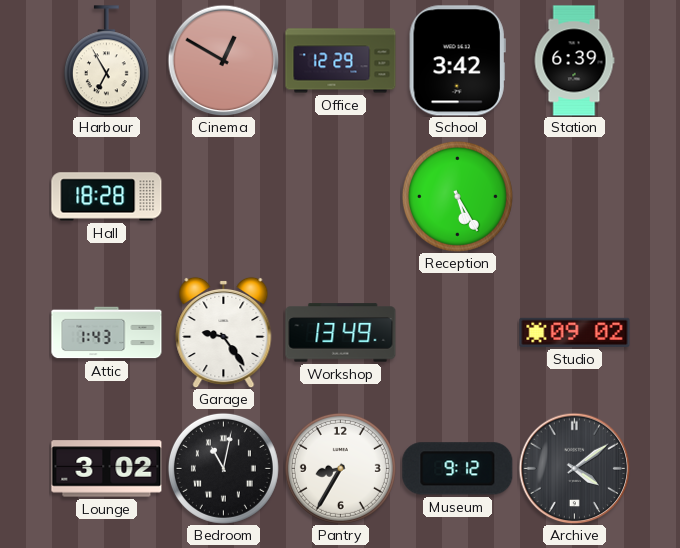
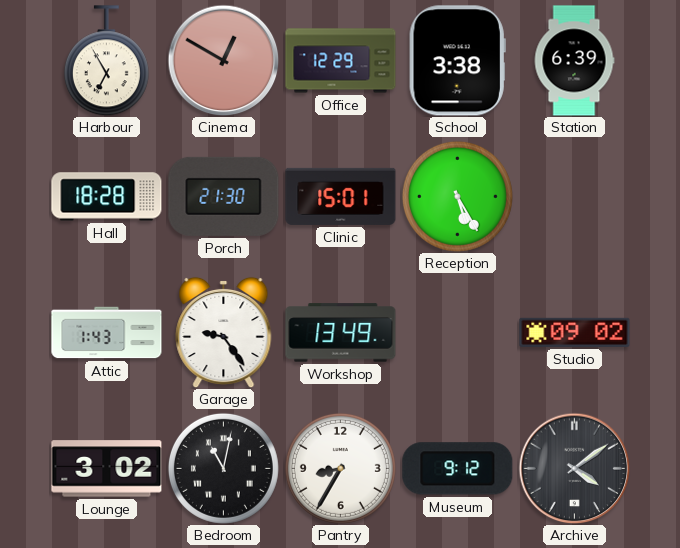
School: 3:42 -> 3:38 (457, 61)
Porch: none -> 21:30 (224, 196)
Clinic: none -> 15:01 (341, 196)
